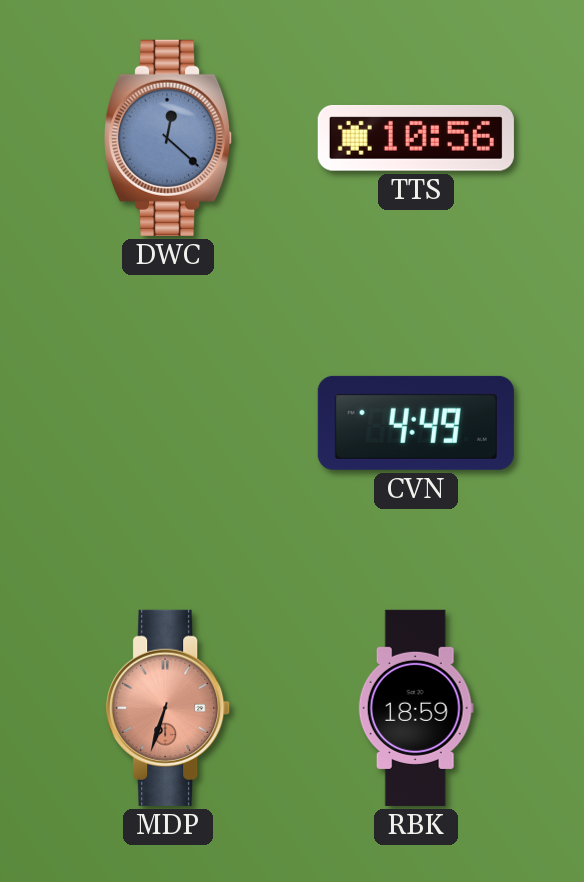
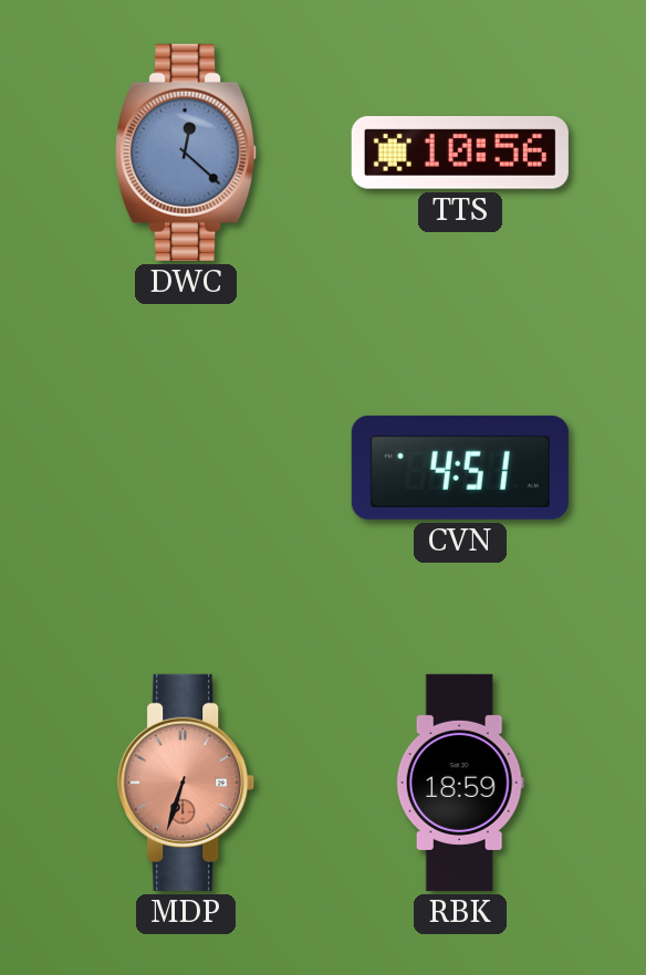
CVN: 4:49 -> 4:51 (460, 468)
